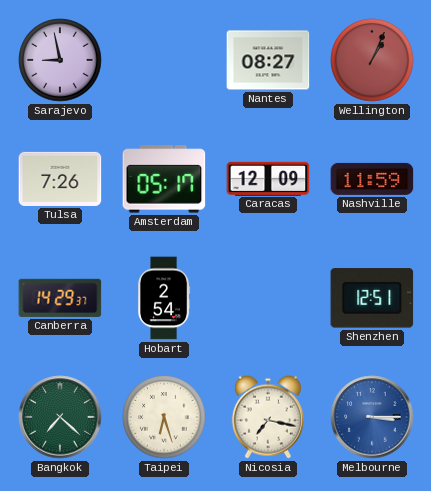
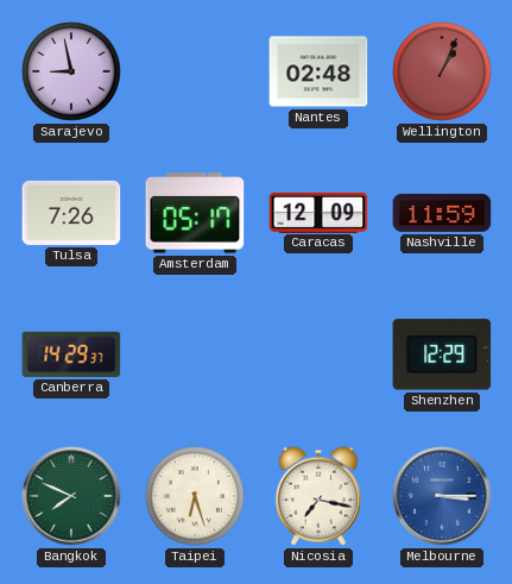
Nantes: 08:27 -> 02:48 (318, 71)
Hobart: 2:54 -> none (165, 298)
Shenzhen: 12:51 -> 12:29 (442, 354)
Bangkok: 7:22 -> 7:49 (71, 496)
